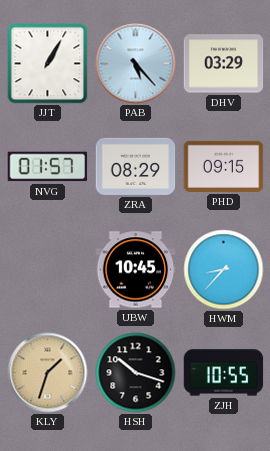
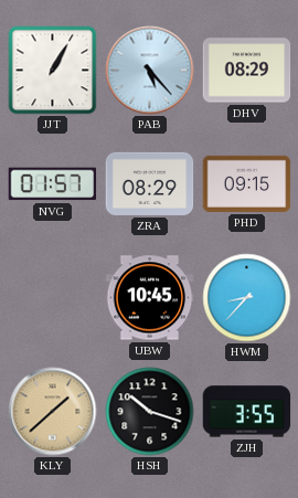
DHV: 03:29 -> 08:29 (247, 71)
KLY: 1:33 -> 1:38 (53, 412)
ZJH: 10:55 -> 3:55 (247, 412)
